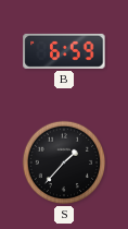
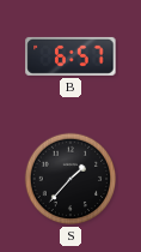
B: 6:59 -> 6:57 (70, 56)
